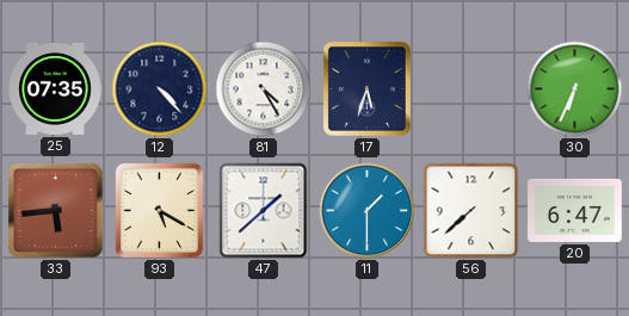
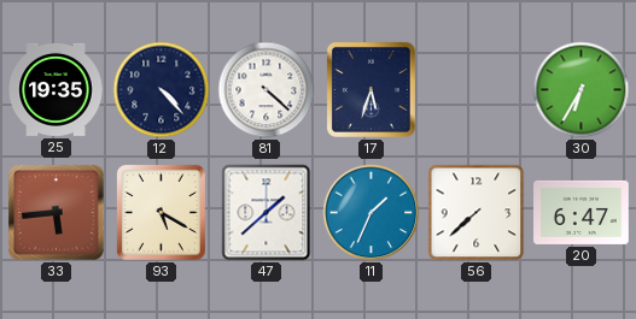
25: 07:35 -> 19:35 (56, 89)
81: 4:25 -> 4:22 (267, 90)
30: 6:34 -> 6:35 (582, 90)
11: 1:30 -> 1:34 (372, 213)
